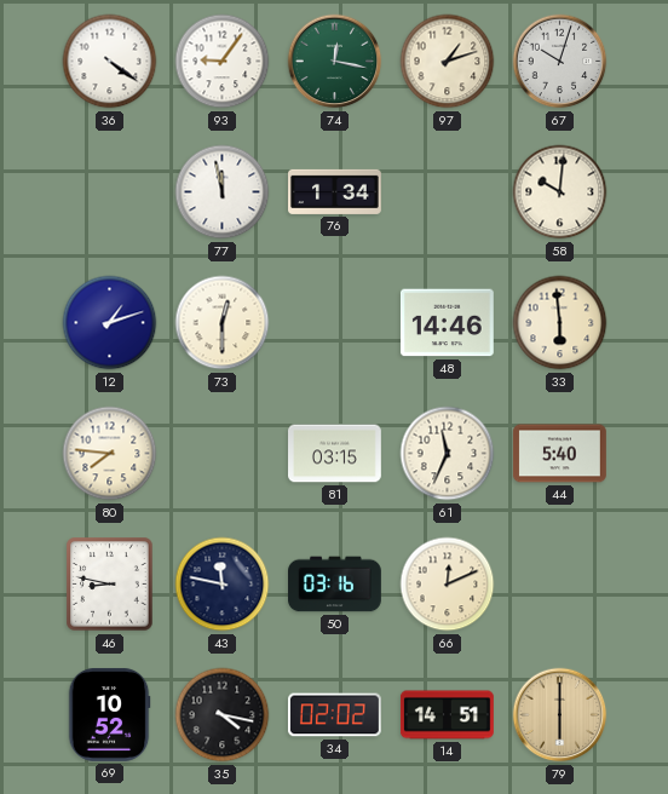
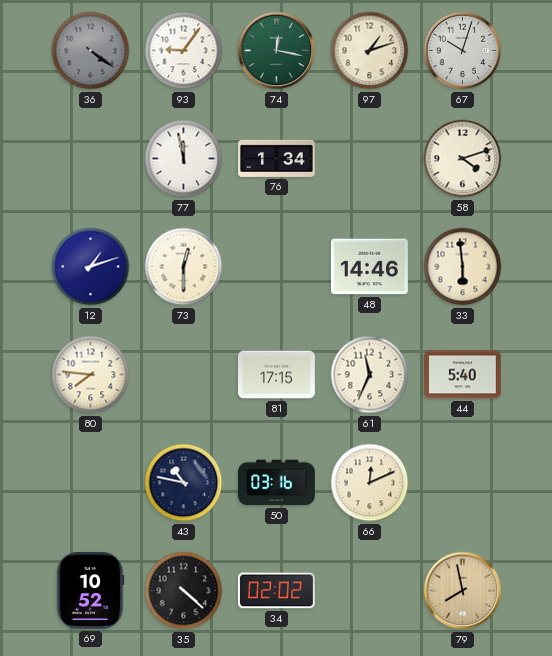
36 dial: white -> grey (91, 51)
58: 10:01 -> 4:12 (463, 159)
81: 03:15 -> 17:15 (277, 375)
46: 8:47 -> none (110, 585)
43: 11:47 -> 10:47 (184, 483)
35: 4:17 -> 4:22 (184, 591)
14: 14:51 -> none (447, 715)
79: 6:00 -> 7:58 (463, 591)
